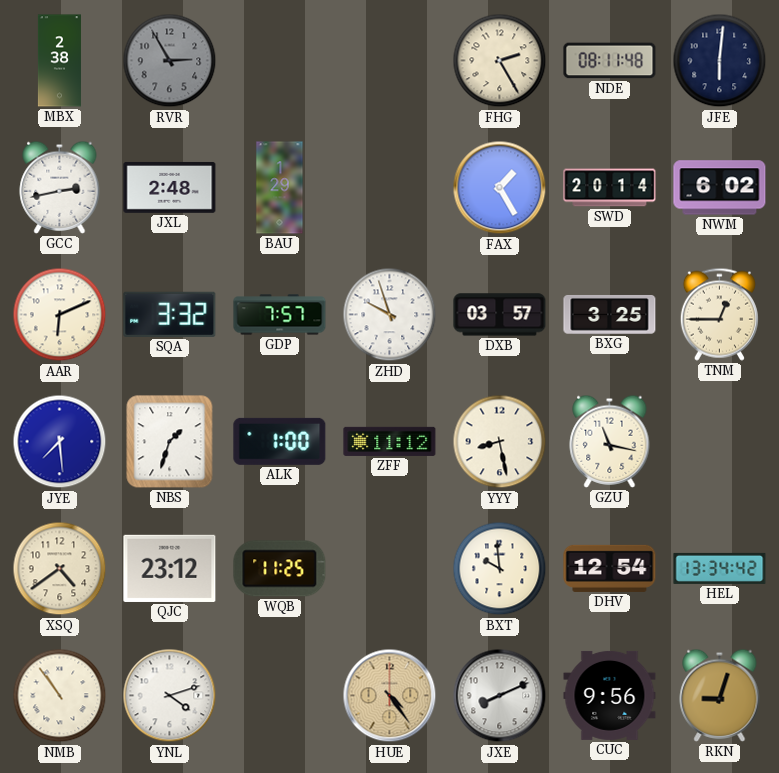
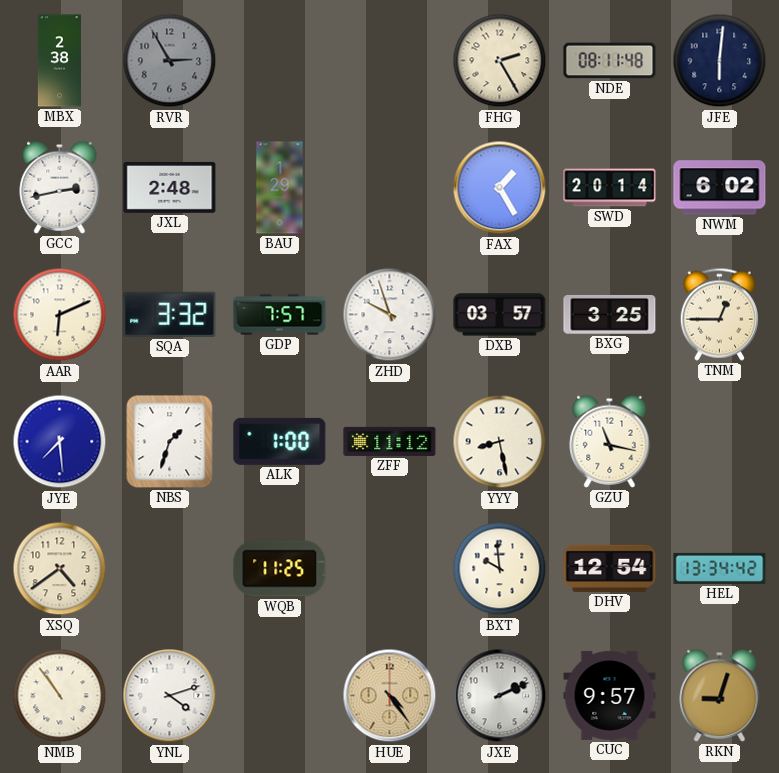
QJC: 23:12 -> none (170, 568)
JXE: 8:11 -> 2:11 (500, 696)
CUC: 9:56 -> 9:57 (610, 695)
